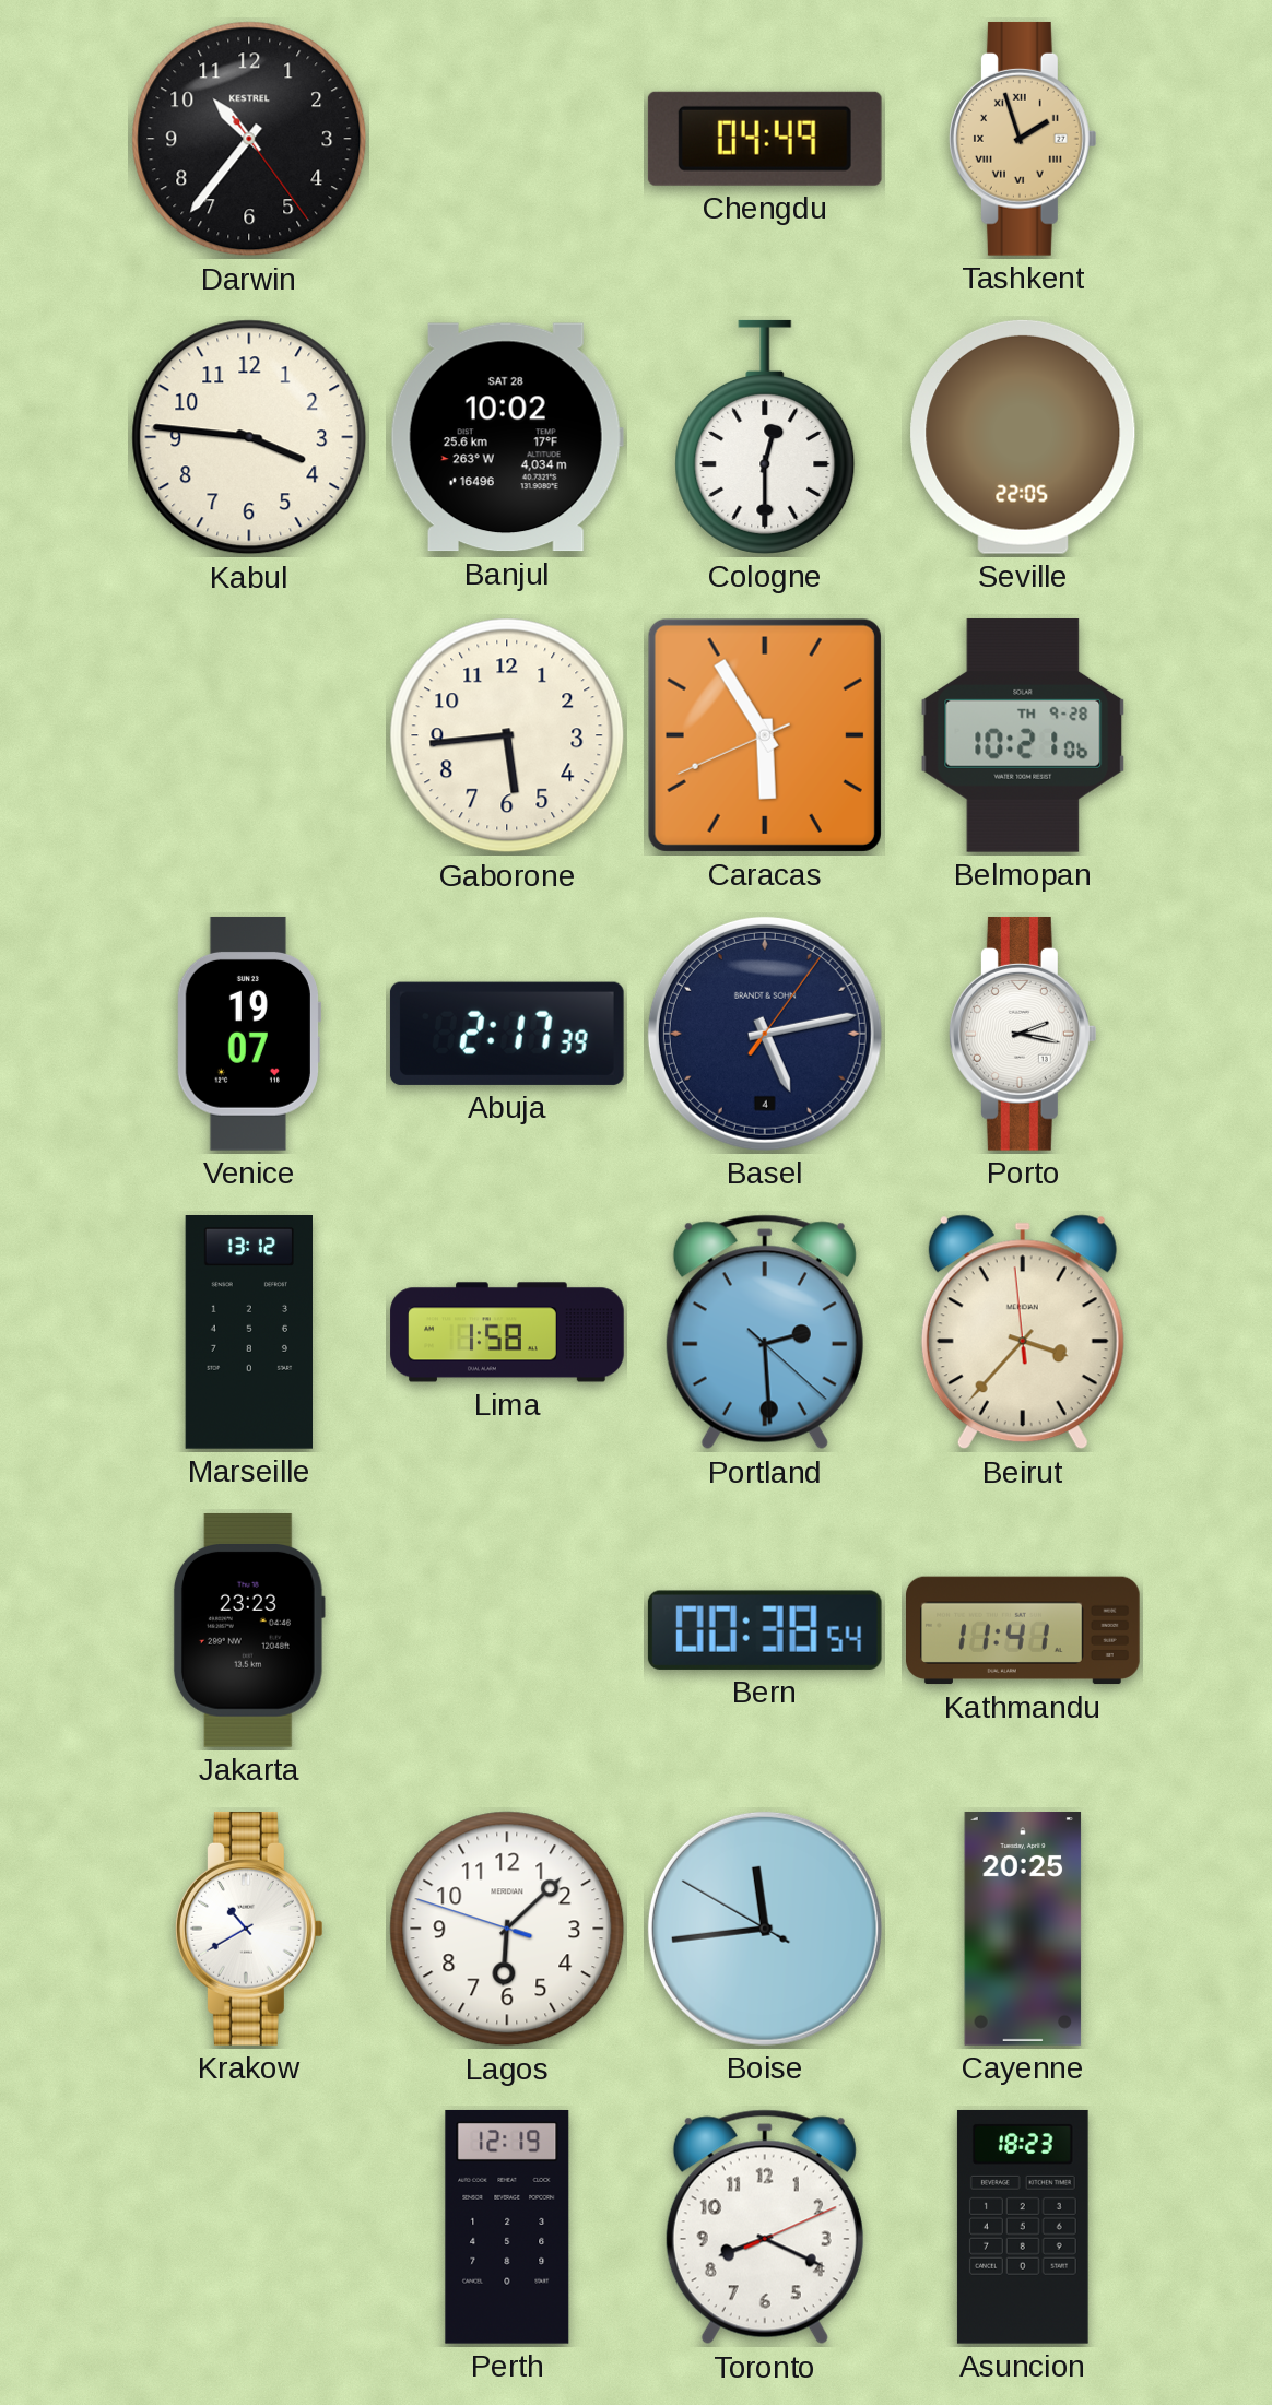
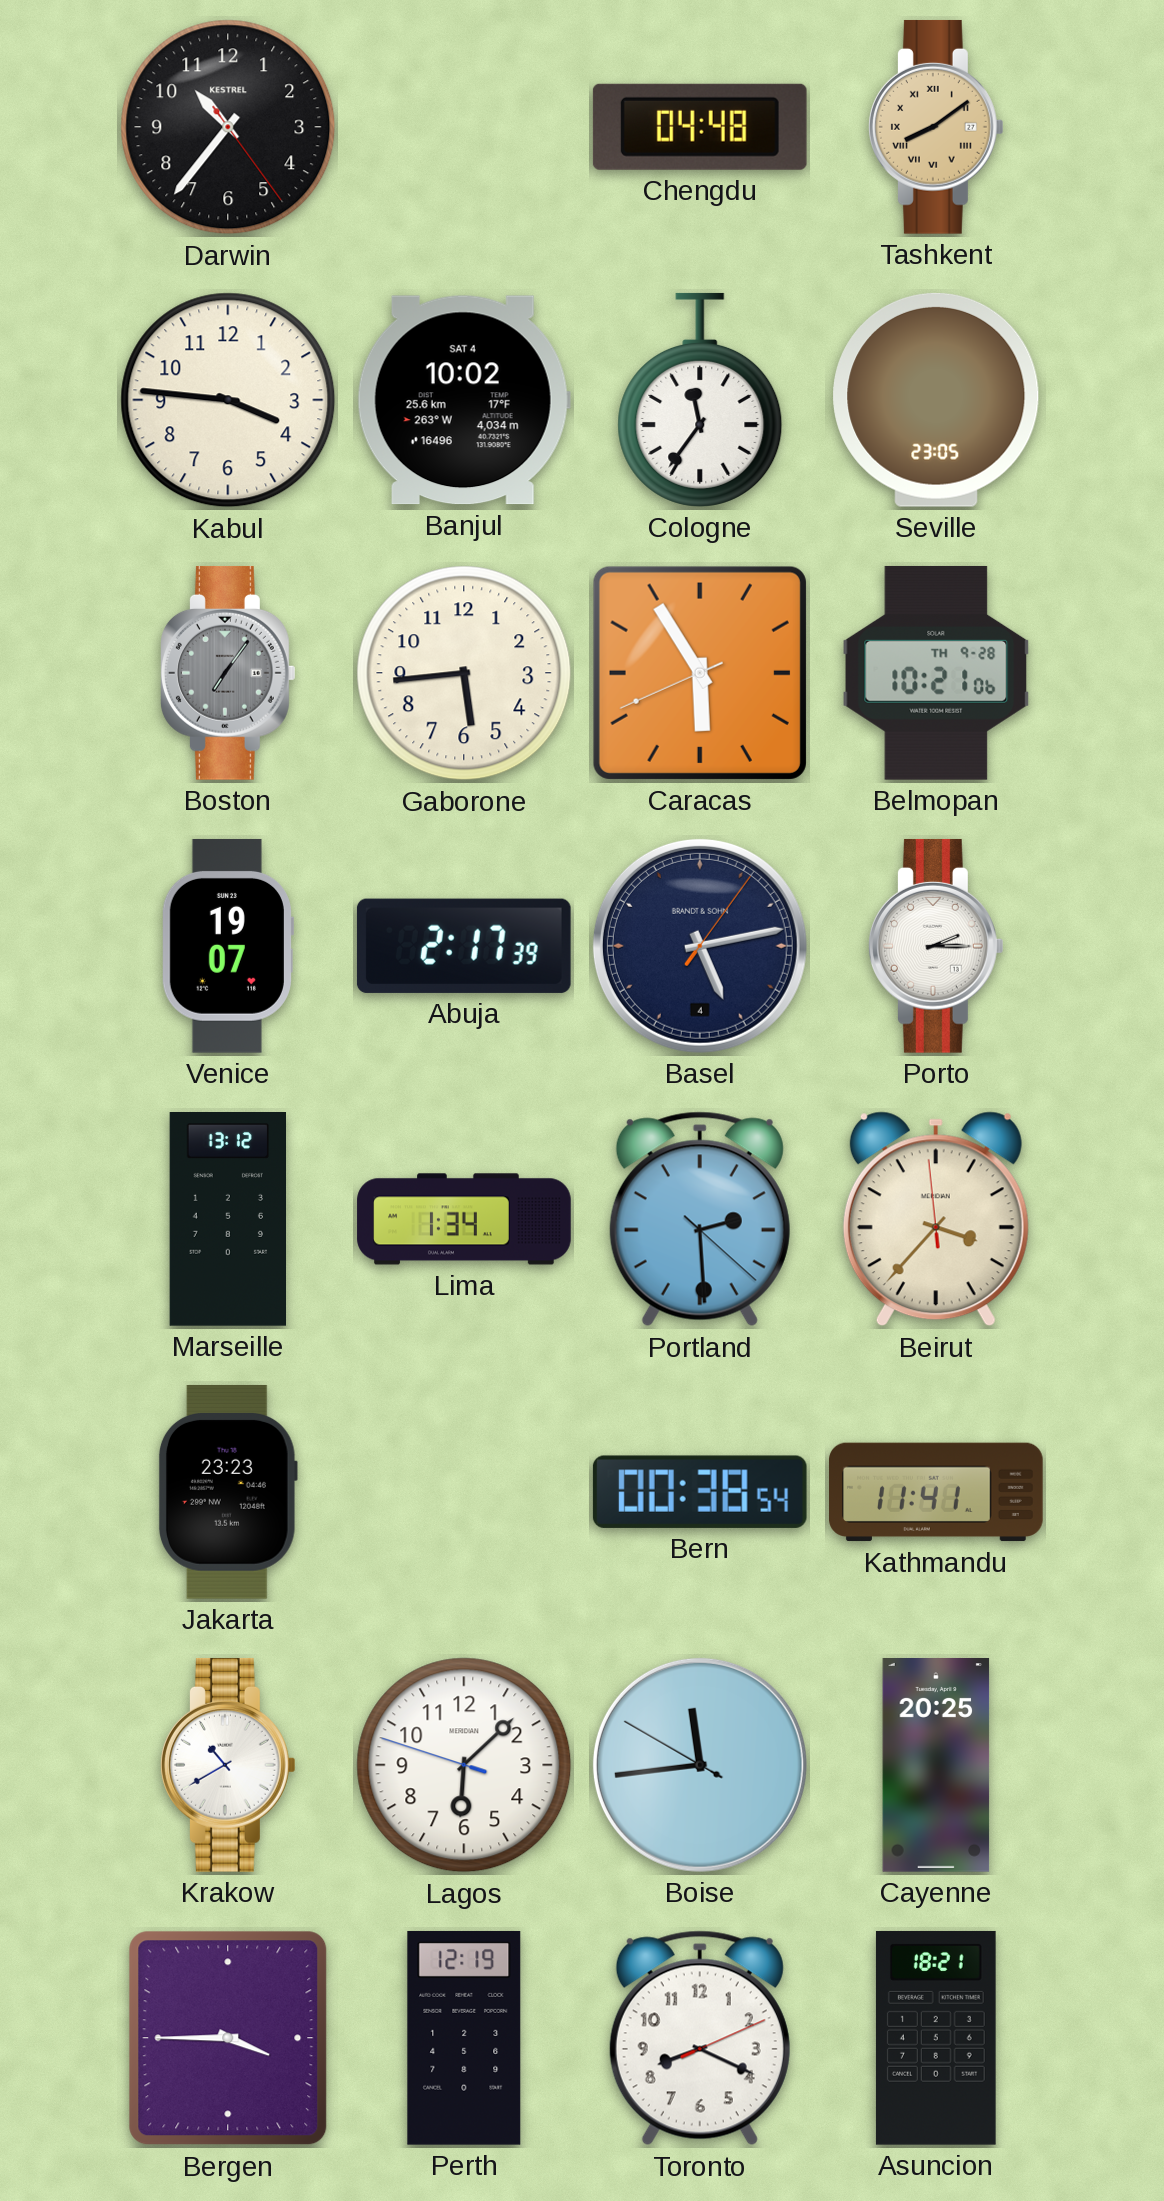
Chengdu: 04:49 -> 04:48 (700, 127)
Tashkent: 1:57 -> 8:09 (936, 127)
Banjul date: SAT 28 -> SAT 4 (464, 400)
Cologne: 12:30 -> 11:36 (700, 400)
Seville: 22:05 -> 23:05 (936, 400)
Boston: none -> 7:06 (228, 673)
Porto: 2:17 -> 2:15 (936, 946)
Lima: 1:58 -> 1:34 (464, 1219)
Bergen: none -> 3:45 (228, 2038)
Asuncion: 18:23 -> 18:21 (936, 2038)
